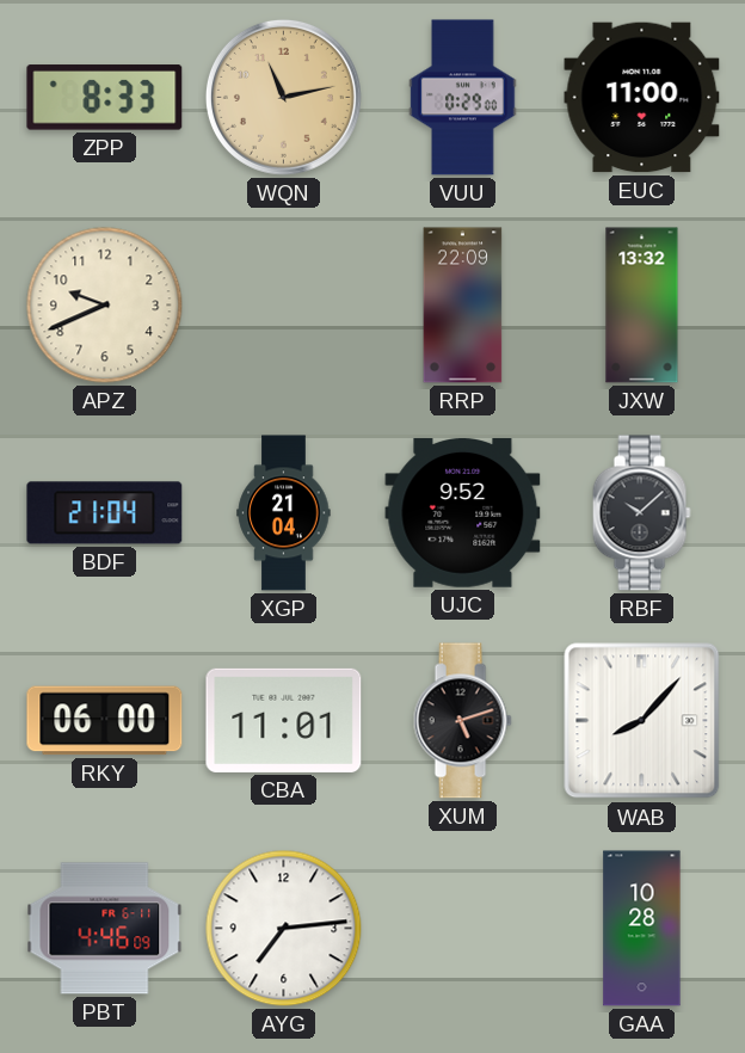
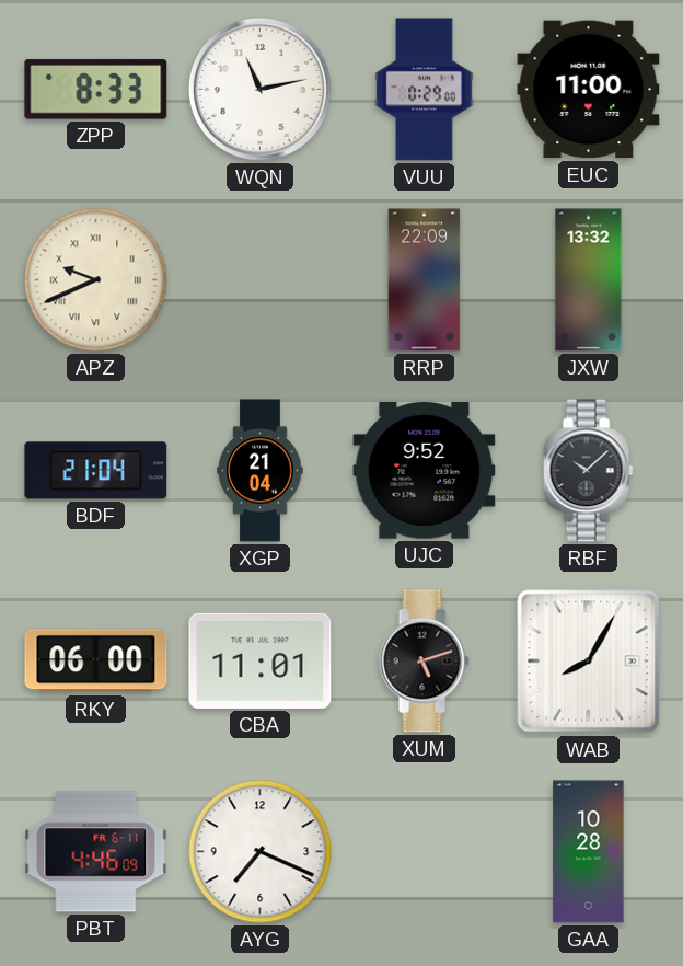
WQN dial: champagne -> white (259, 89)
APZ numerals: Arabic -> Roman (96, 280)
WAB: 8:07 -> 8:05 (589, 662)
AYG: 7:14 -> 7:19 (261, 852)
